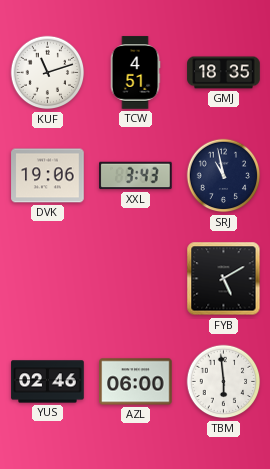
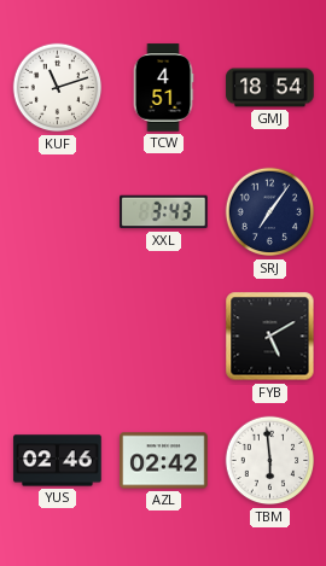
GMJ: 18:35 -> 18:54 (270, 88)
DVK: 19:06 -> none (48, 176)
SRJ: 10:58 -> 7:06 (270, 212)
AZL: 06:00 -> 02:42 (164, 461)
